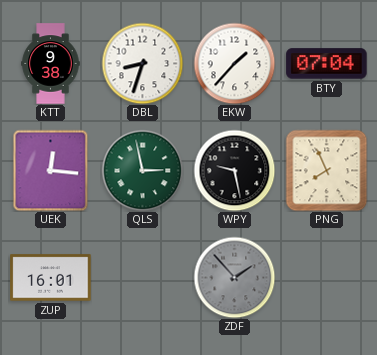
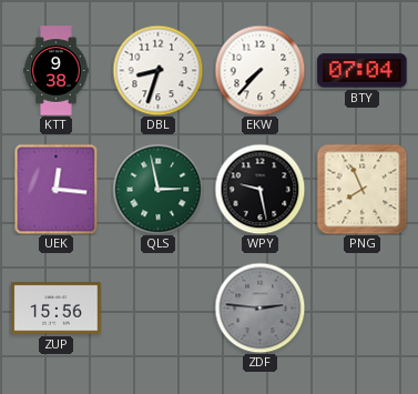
EKW: 1:37 -> 7:37 (259, 70)
ZUP: 16:01 -> 15:56 (57, 309)
ZDF: 1:53 -> 2:46 (259, 307)
